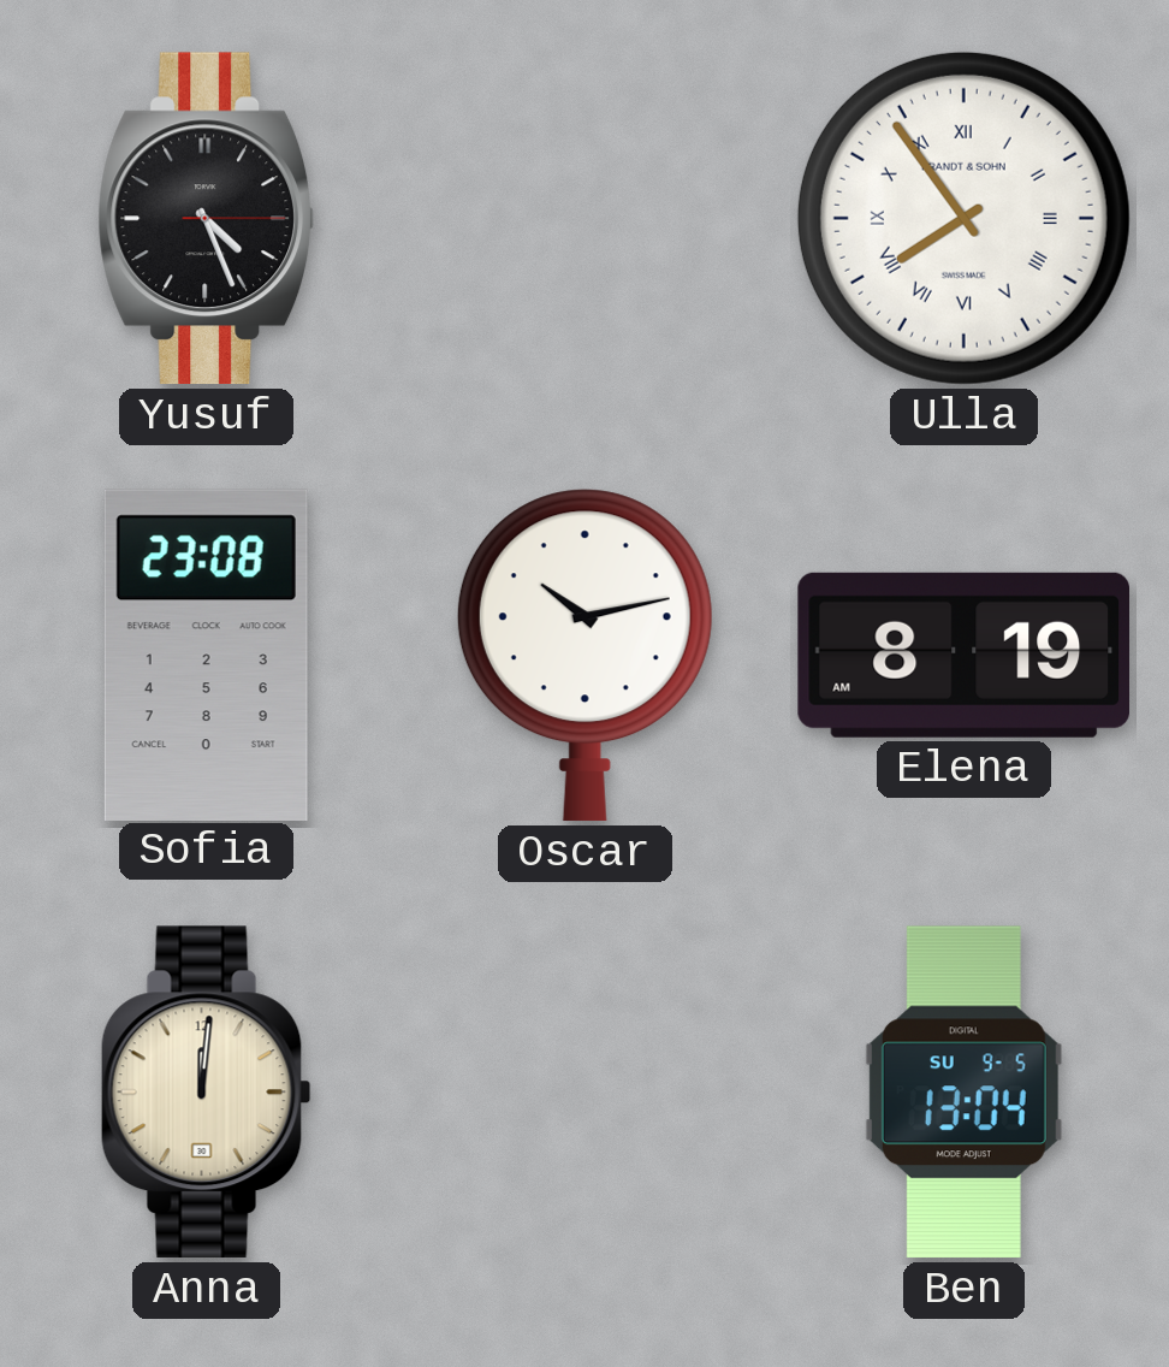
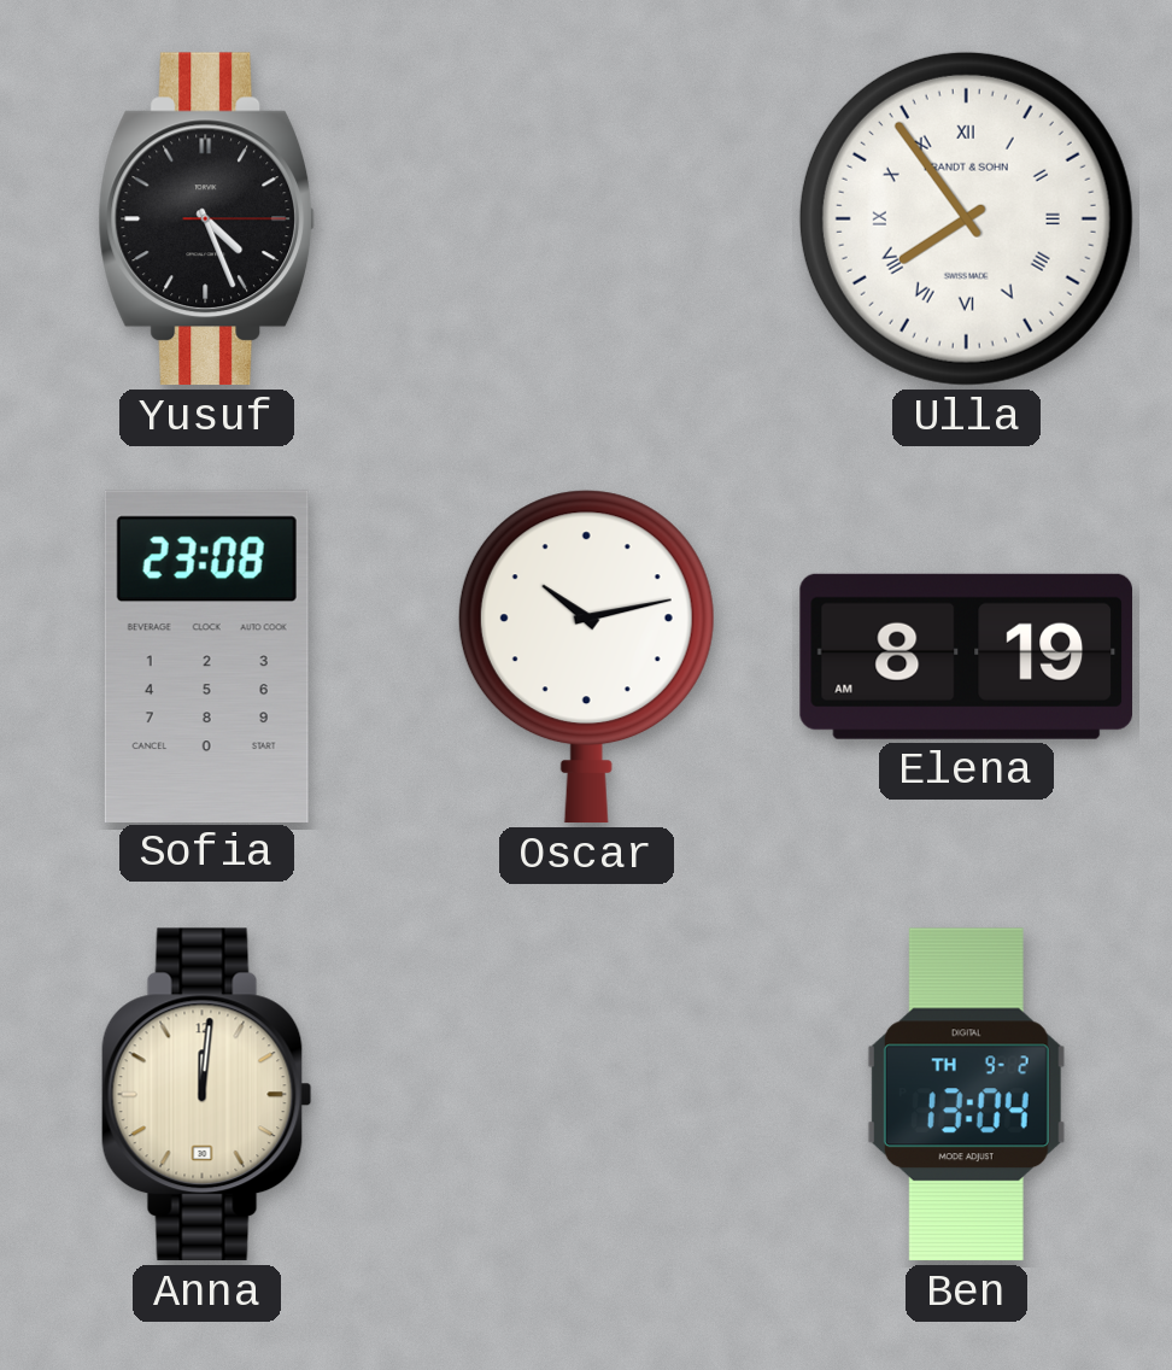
Ben date: SU 9-5 -> TH 9-2 (966, 1095)
